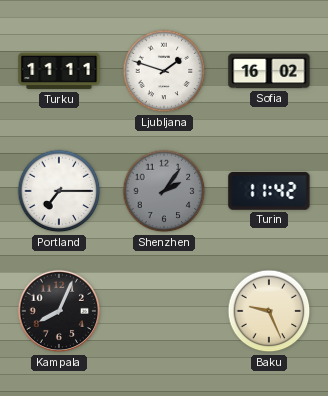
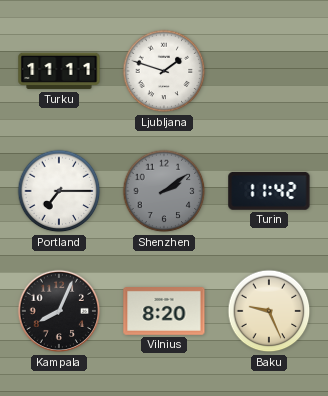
Sofia: 16:02 -> none (269, 71)
Shenzhen: 2:06 -> 2:09 (164, 191)
Vilnius: none -> 8:20 (164, 312)
